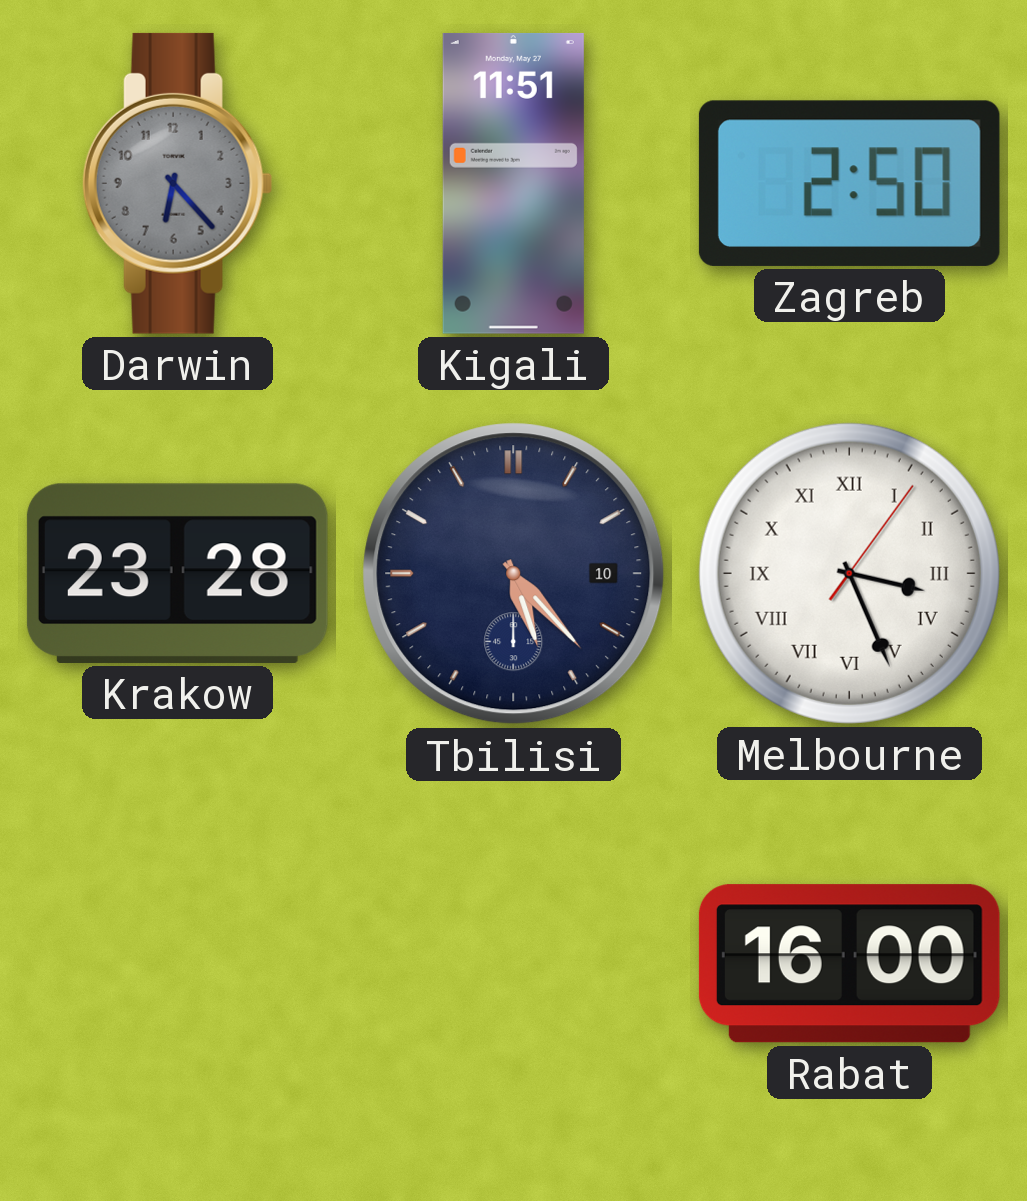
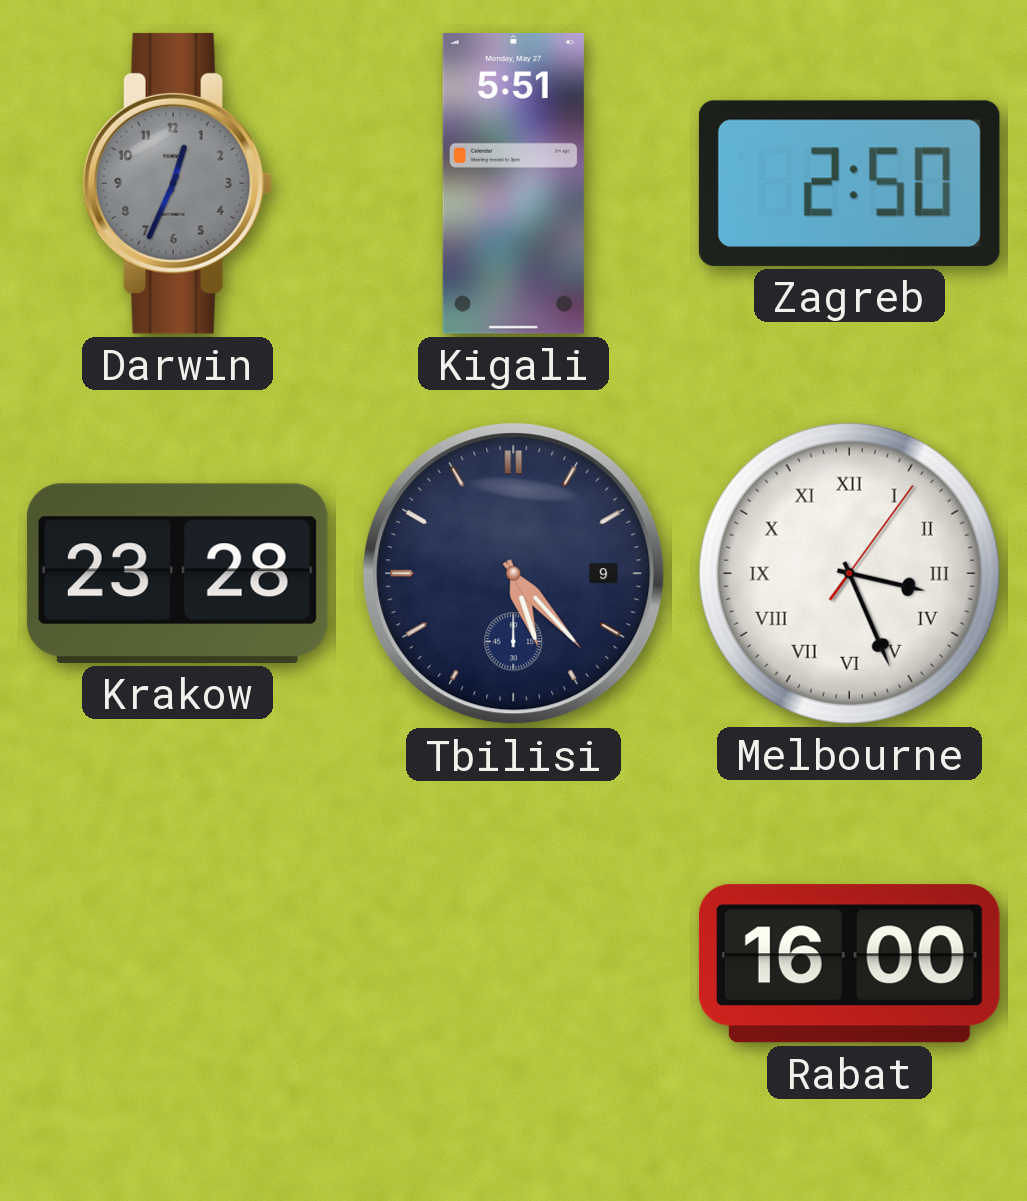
Darwin: 6:23 -> 12:34 (177, 183)
Kigali: 11:51 -> 5:51 (513, 183)
Tbilisi date: 10 -> 9 (514, 574)
